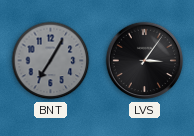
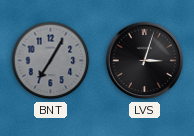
LVS: 3:06 -> 3:03 (145, 61)
